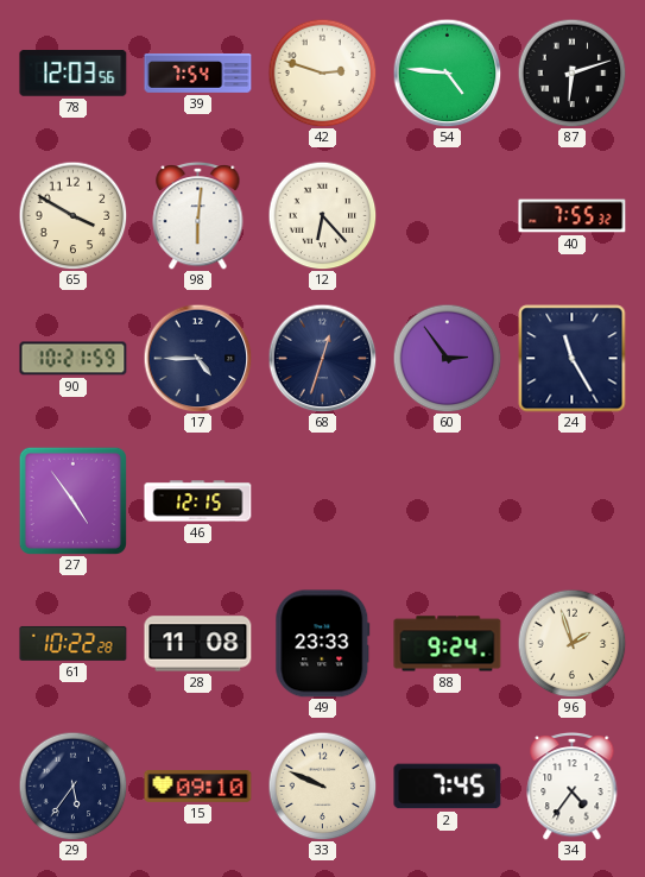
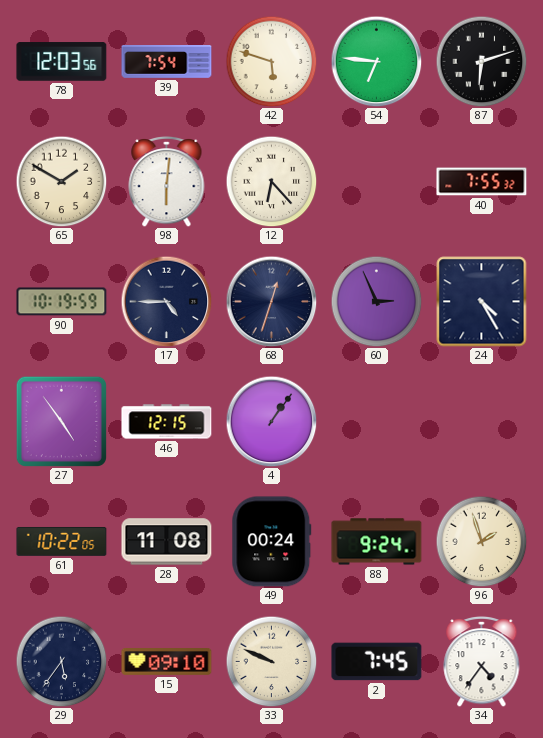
42: 2:48 -> 5:48 (271, 61)
54: 4:46 -> 6:46 (376, 61)
65: 3:50 -> 1:50 (61, 181)
90: 10:21 -> 10:19 (62, 302)
60: 2:54 -> 2:56 (376, 301)
24: 11:25 -> 4:25 (482, 302)
4: none -> 1:06 (271, 421)
61: 10:22:28 -> 10:22:05 (62, 541)
49: 23:33 -> 00:24 (272, 542)
